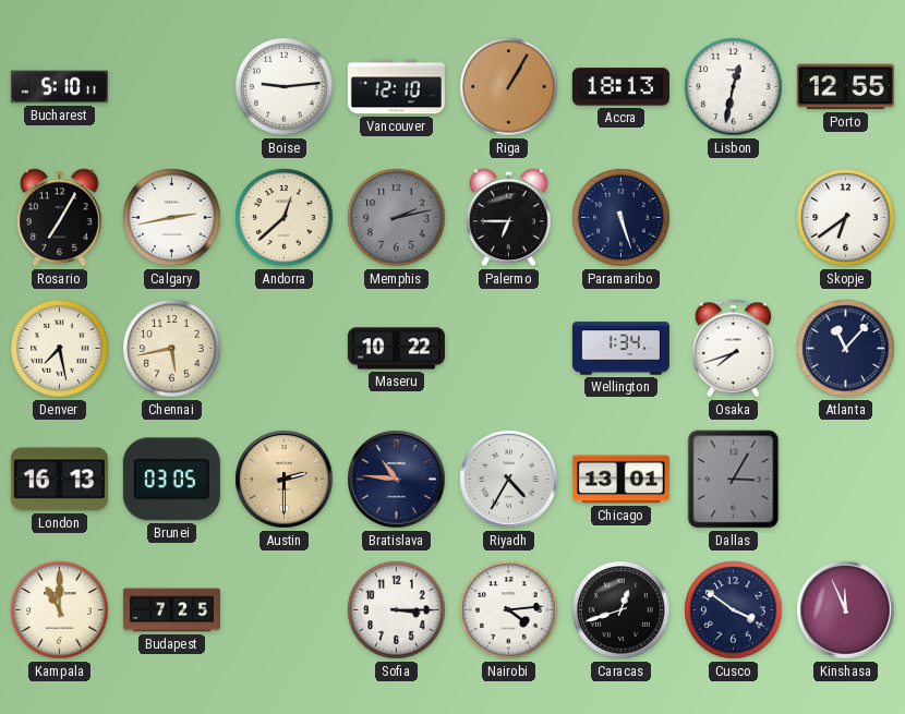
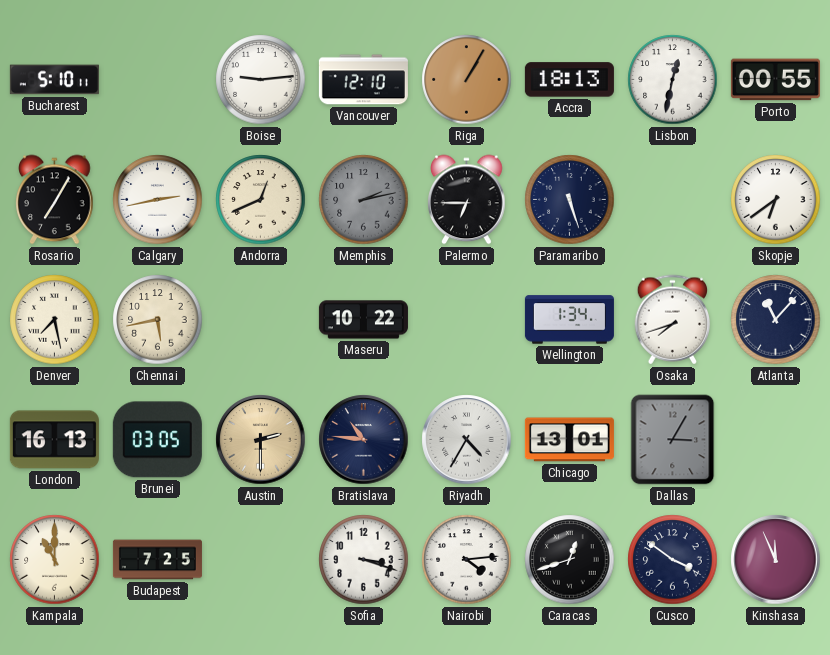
Porto: 12:55 -> 00:55 (775, 80)
Andorra: 12:38 -> 12:41 (261, 200)
Sofia: 3:15 -> 3:18 (364, 560)
